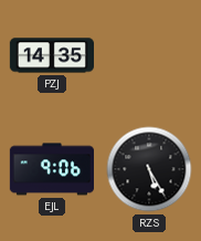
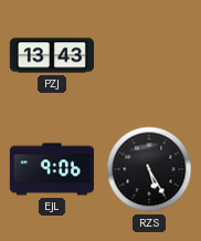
PZJ: 14:35 -> 13:43 (51, 55)
